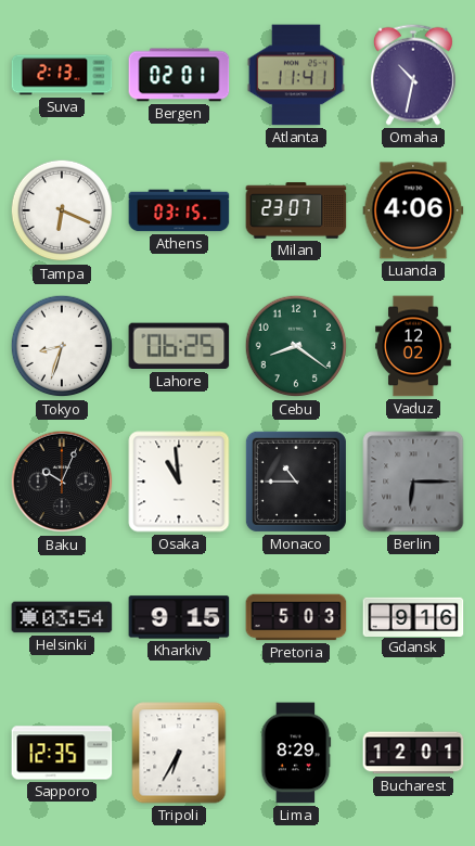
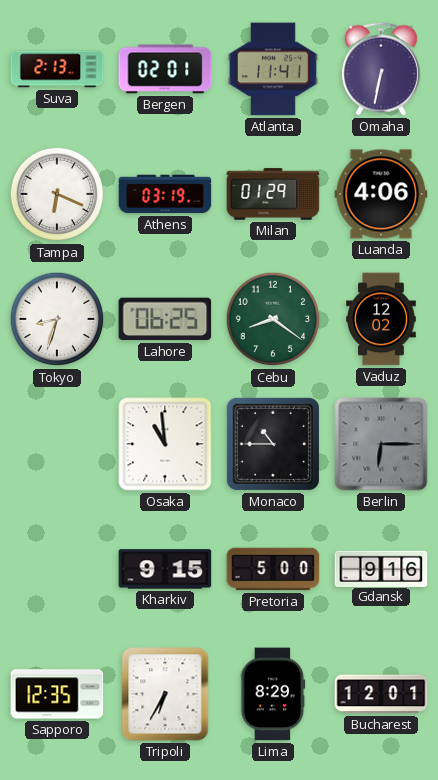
Omaha: 10:32 -> 6:32 (381, 69)
Athens: 03:15 -> 03:19 (165, 194)
Milan: 23:07 -> 01:29 (273, 194)
Baku: 10:04 -> none (62, 482)
Helsinki: 03:54 -> none (62, 617)
Pretoria: 5:03 -> 5:00 (273, 569)
